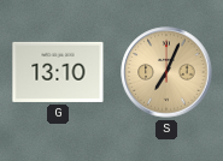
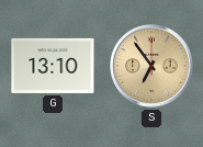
S: 7:04 -> 6:54 (151, 66)
